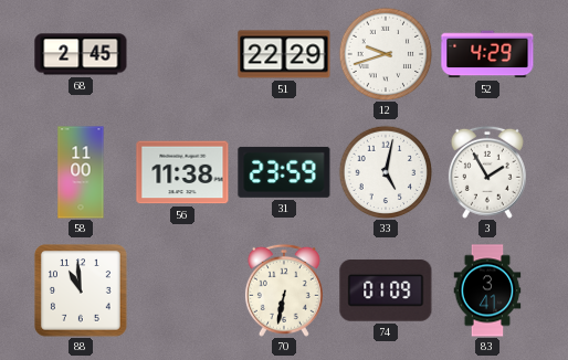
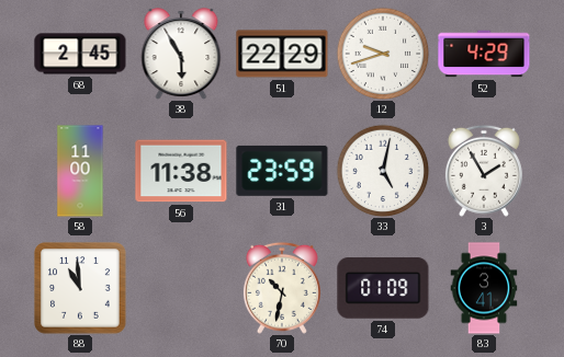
38: none -> 5:55 (181, 54)
70: 6:32 -> 10:32 (282, 288)
